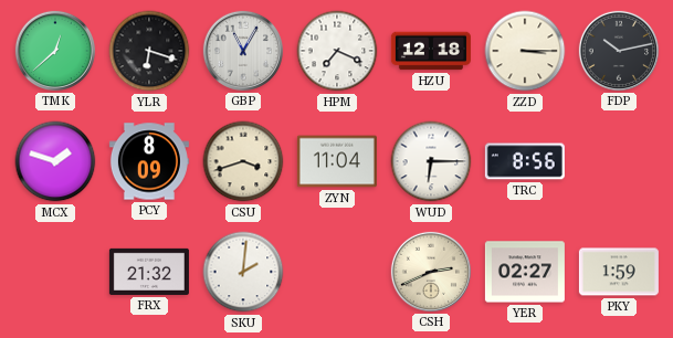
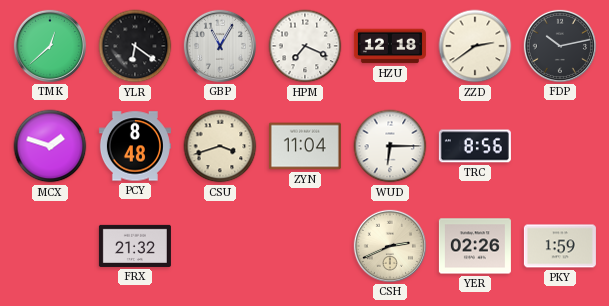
YLR: 6:18 -> 6:21 (135, 46)
ZZD: 3:15 -> 2:39 (475, 46)
PCY: 8:09 -> 8:48 (135, 146)
SKU: 2:01 -> none (243, 272)
YER: 02:27 -> 02:26 (475, 246)
